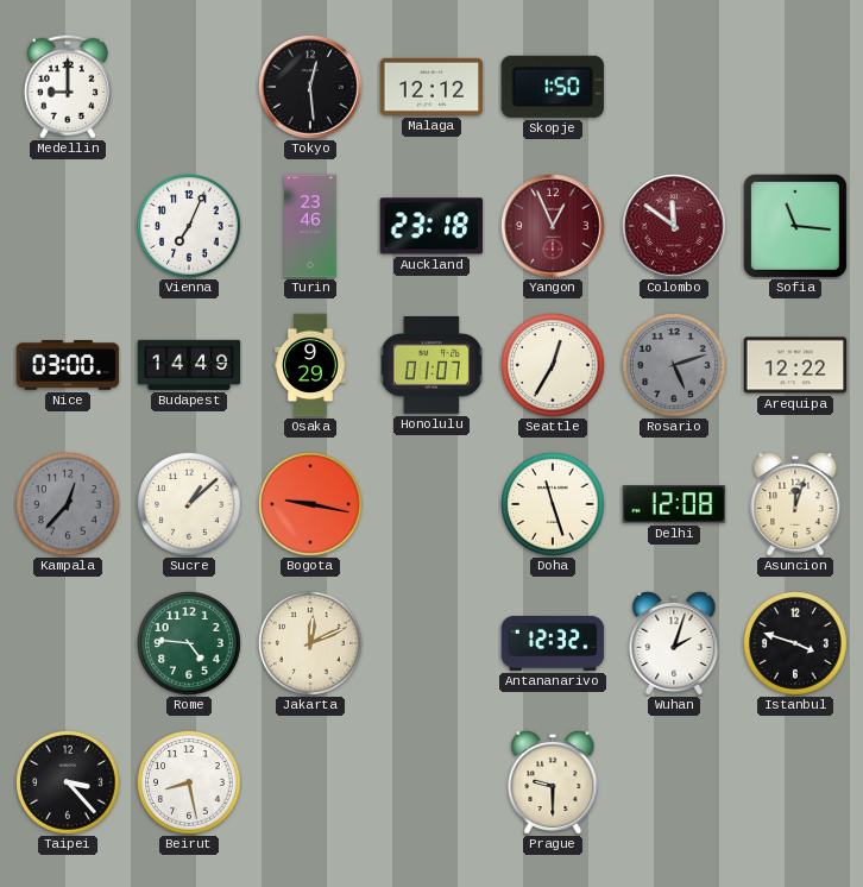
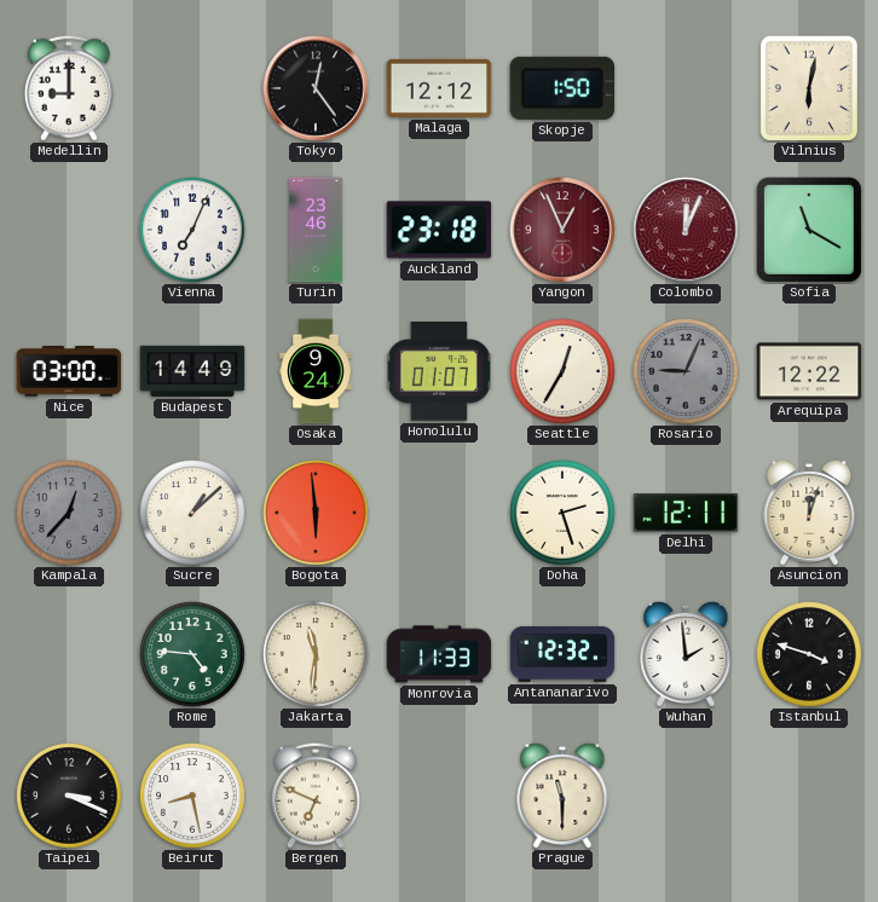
Tokyo: 12:29 -> 12:24 (316, 88)
Vilnius: none -> 6:02 (809, 88)
Colombo: 11:51 -> 12:04 (686, 230)
Sofia: 11:16 -> 11:20 (809, 230)
Osaka: 9:29 -> 9:24 (316, 371)
Rosario: 5:12 -> 9:04 (686, 371)
Bogota: 9:17 -> 5:59 (316, 513)
Doha: 11:27 -> 2:27 (562, 513)
Delhi: 12:08 -> 12:11 (686, 513)
Jakarta: 12:11 -> 11:31 (316, 654)
Monrovia: none -> 11:33 (439, 654)
Wuhan: 2:03 -> 1:59 (686, 654)
Taipei: 3:23 -> 3:19 (69, 796)
Bergen: none -> 6:49 (316, 796)
Prague: 9:30 -> 11:30 (562, 796)
